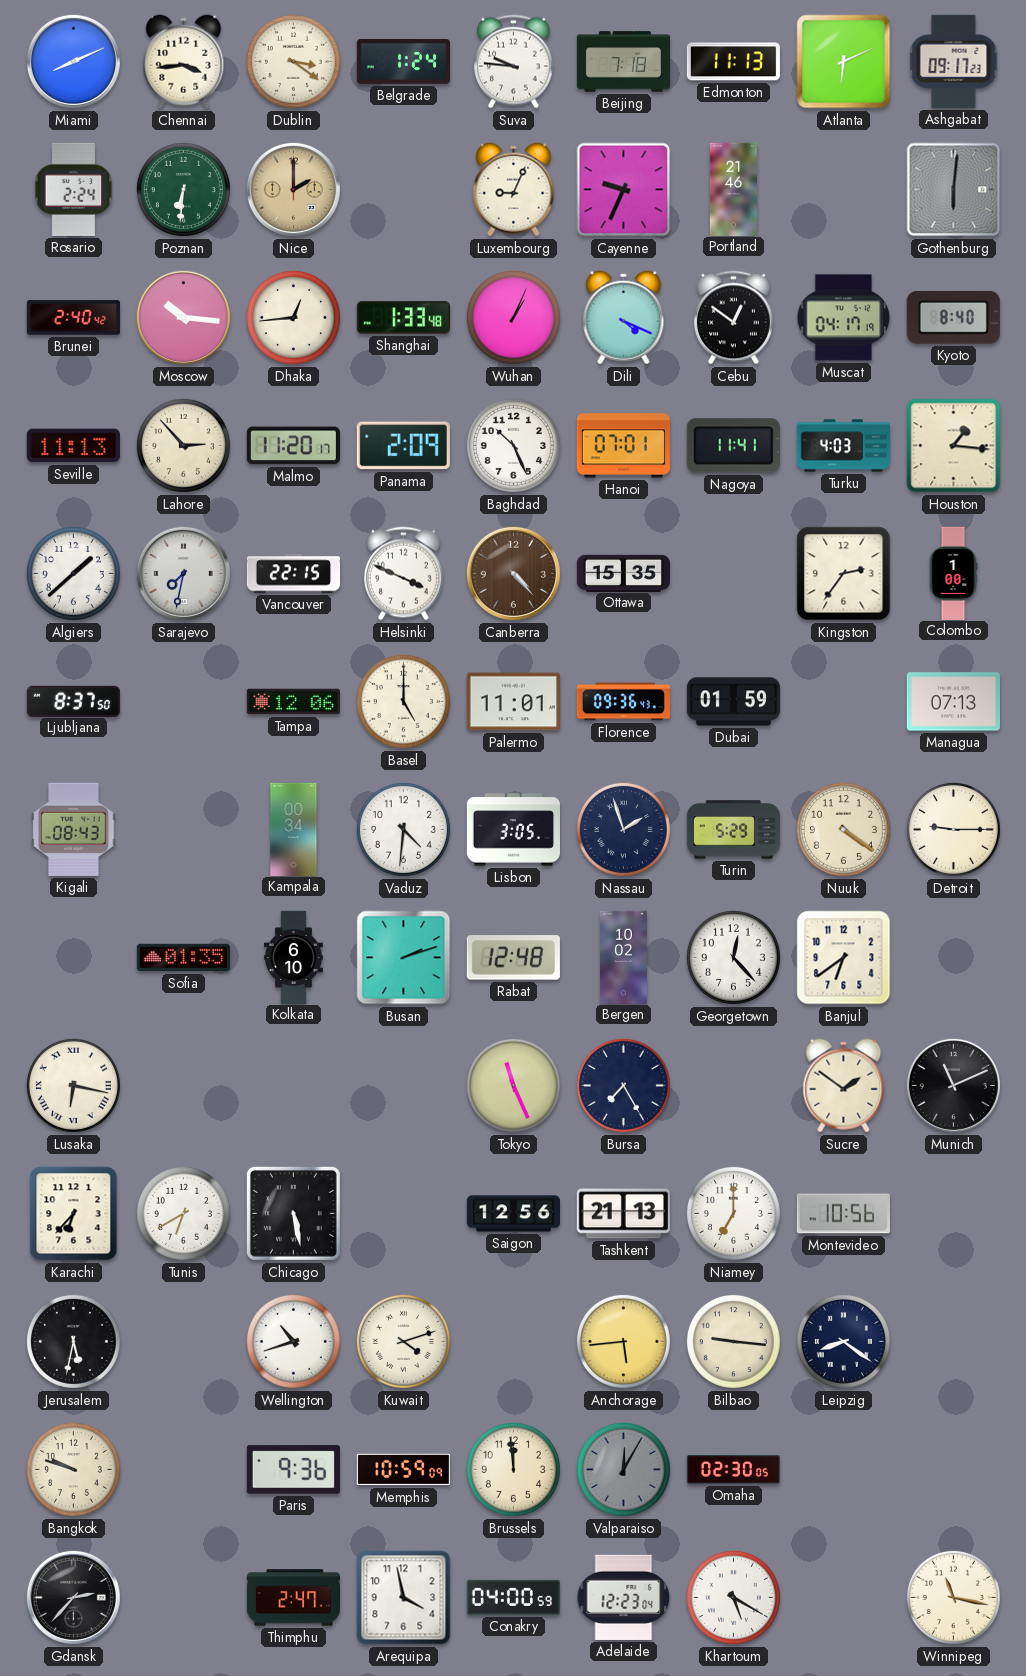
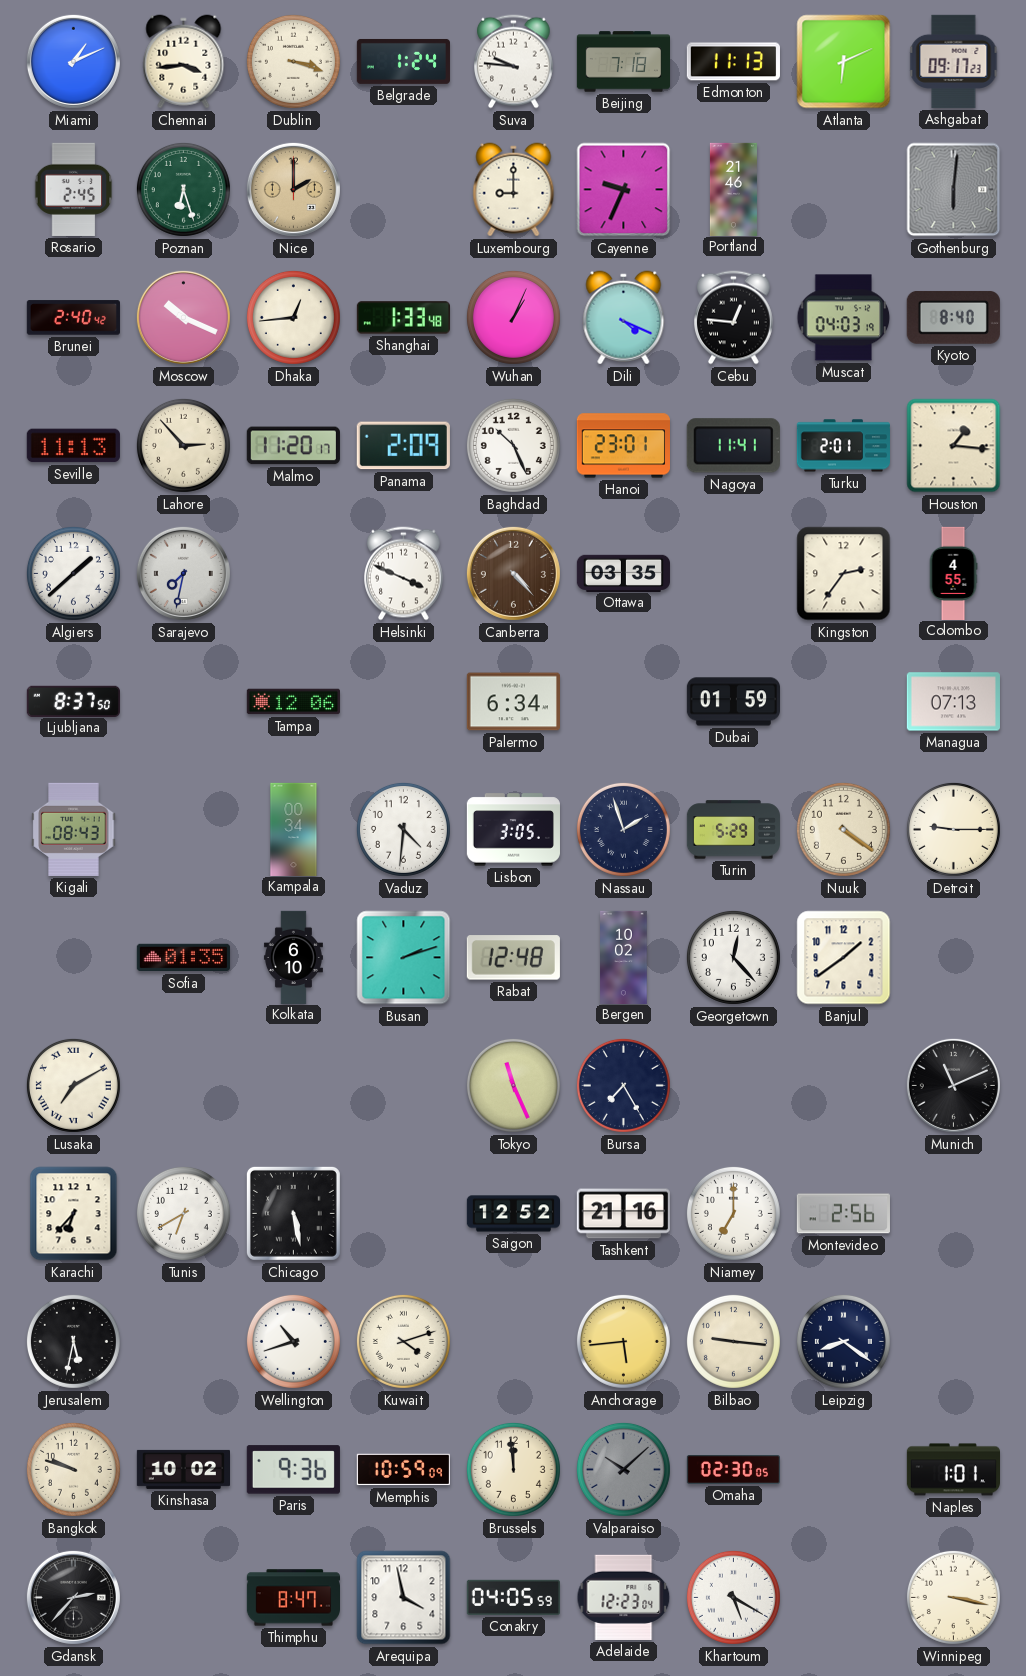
Miami: 8:11 -> 1:11 (73, 61)
Dublin: 3:21 -> 3:18 (293, 61)
Rosario: 2:24 -> 2:45 (74, 189)
Poznan: 6:31 -> 6:27 (183, 189)
Luxembourg: 9:04 -> 9:00 (514, 190)
Moscow: 10:16 -> 10:19 (183, 317)
Cebu: 12:51 -> 12:46 (734, 318)
Muscat: 04:17 -> 04:03 (844, 318)
Hanoi: 07:01 -> 23:01 (623, 446)
Turku: 4:03 -> 2:01 (843, 446)
Vancouver: 22:15 -> none (293, 574)
Ottawa: 15:35 -> 03:35 (623, 573)
Colombo: 1:00 -> 4:55 (953, 573)
Basel: 5:00 -> none (403, 701)
Palermo: 11:01 -> 6:34 (513, 702)
Florence: 09:36 -> none (623, 702)
Banjul: 6:39 -> 1:39 (844, 958)
Lusaka: 6:17 -> 7:10 (73, 1085)
Sucre: 1:51 -> none (844, 1086)
Saigon: 12:56 -> 12:52 (513, 1214)
Tashkent: 21:13 -> 21:16 (623, 1214)
Montevideo: 10:56 -> 2:56 (843, 1214)
Kinshasa: none -> 10:02 (183, 1469)
Valparaiso: 12:05 -> 10:08 (623, 1469)
Naples: none -> 1:01 (953, 1470)
Thimphu: 2:47 -> 8:47 (293, 1598)
Conakry: 04:00 -> 04:05 (513, 1597)
Winnipeg: 11:17 -> 3:17 (953, 1597)
